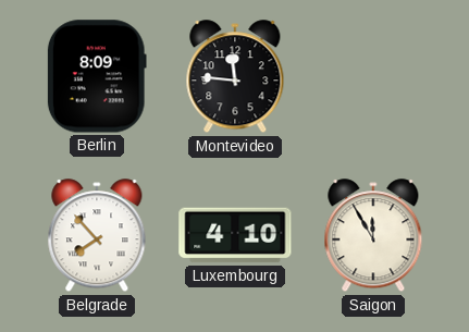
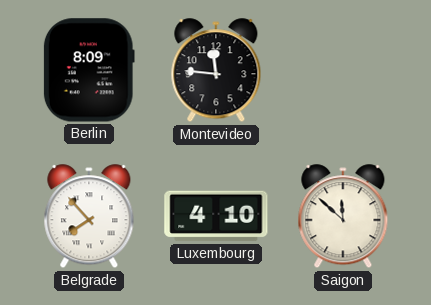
Saigon: 11:55 -> 11:52 (343, 217)
